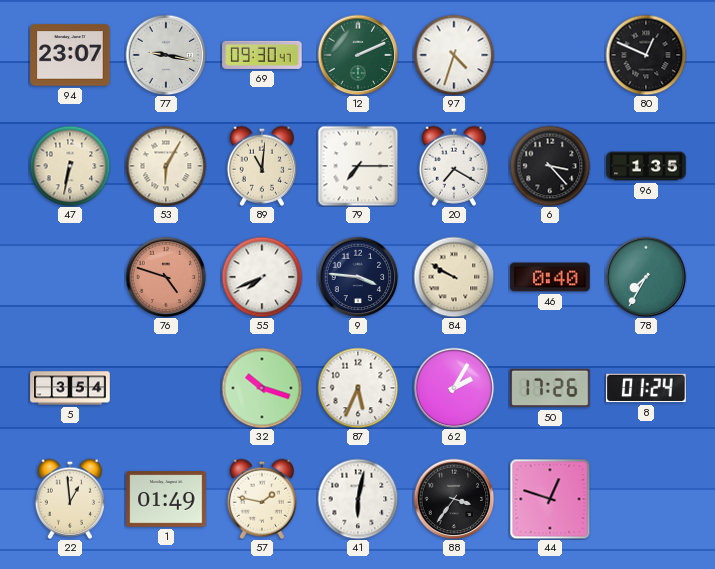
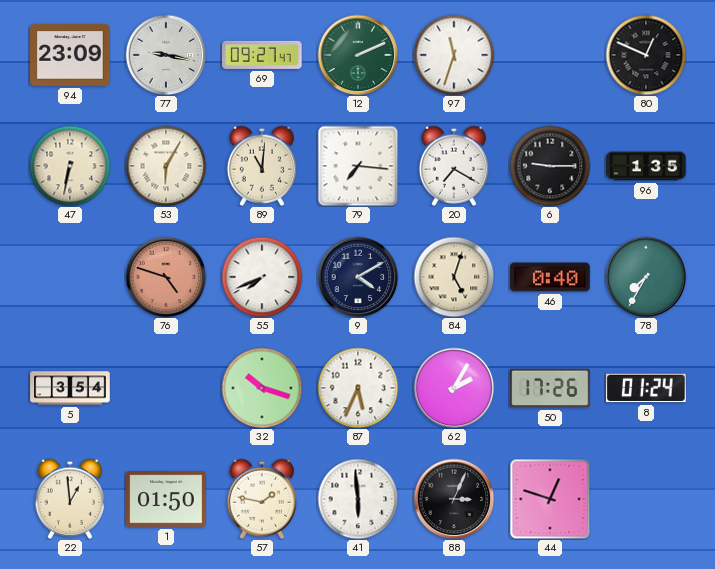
94: 23:07 -> 23:09 (70, 55)
69: 09:30 -> 09:27 (262, 55)
97: 4:33 -> 11:33 (454, 55)
79: 7:15 -> 7:16 (358, 166)
6: 3:23 -> 9:15 (550, 166)
9: 3:46 -> 4:10 (358, 277)
84: 9:50 -> 5:03 (454, 277)
1: 01:49 -> 01:50 (166, 499)
41: 6:02 -> 5:59 (358, 499)
88: 3:36 -> 3:04 (454, 499)
